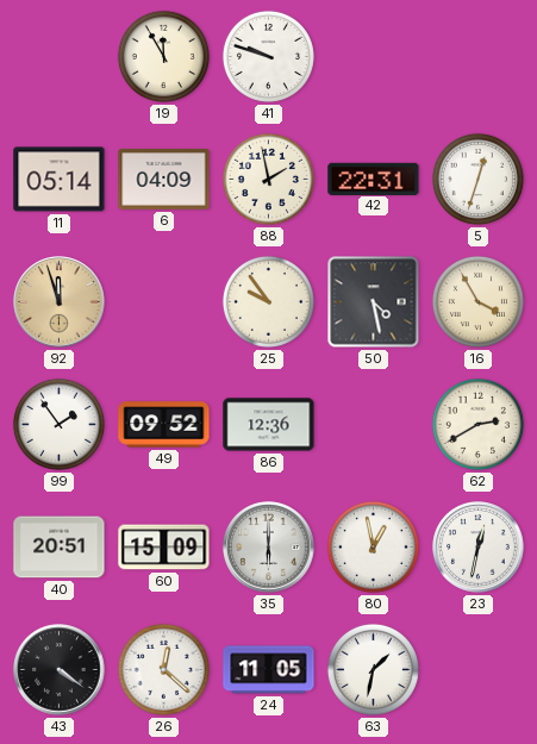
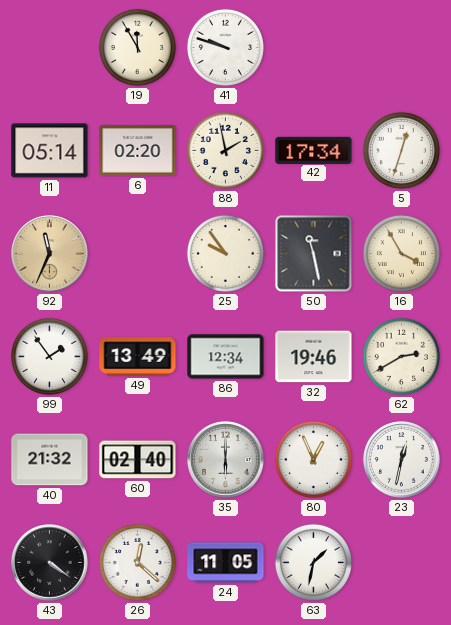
6: 04:09 -> 02:20 (138, 151)
42: 22:31 -> 17:34 (314, 150)
92: 11:57 -> 11:34 (50, 254)
50: 4:28 -> 11:28 (314, 254)
49: 09:52 -> 13:49 (138, 357)
86: 12:36 -> 12:34 (226, 357)
32: none -> 19:46 (314, 357)
40: 20:51 -> 21:32 (50, 460)
60: 15:09 -> 02:40 (138, 460)
80: 12:58 -> 12:56 (313, 459)
